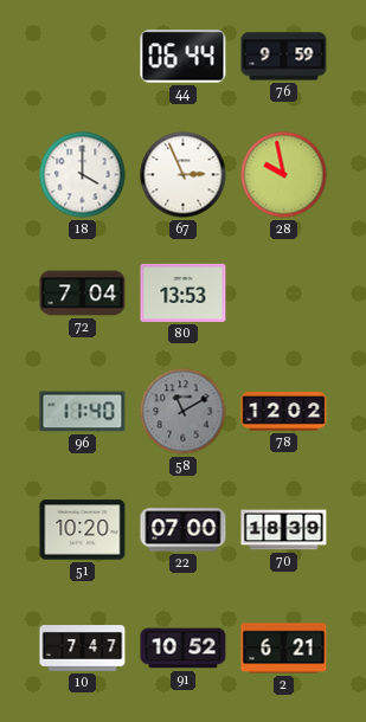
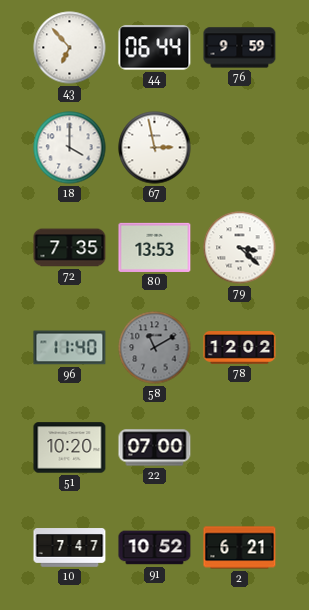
43: none -> 6:53 (70, 48)
67: 2:56 -> 2:58 (155, 148)
28: 9:58 -> none (284, 175)
72: 7:04 -> 7:35 (70, 248)
79: none -> 3:22 (240, 248)
70: 18:39 -> none (284, 530)
